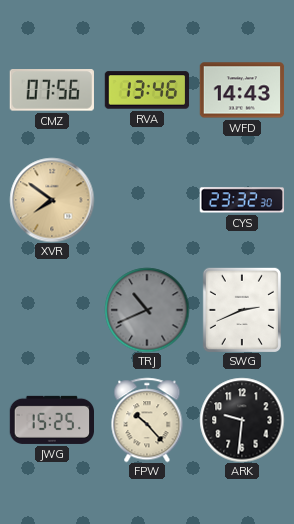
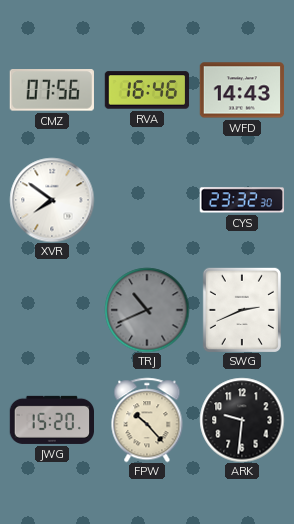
RVA: 13:46 -> 16:46 (147, 90)
XVR dial: champagne -> white (52, 200)
JWG: 15:25 -> 15:20 (51, 420)
